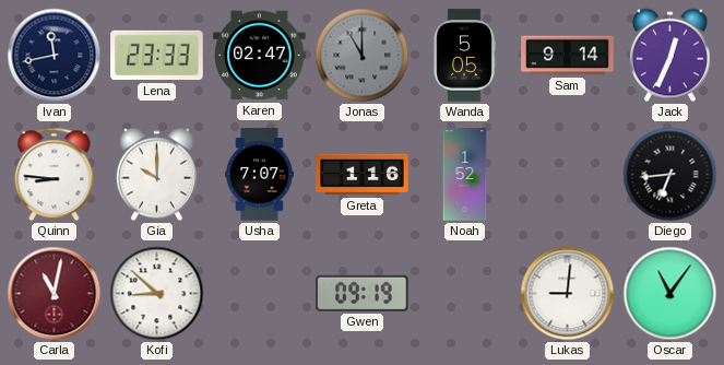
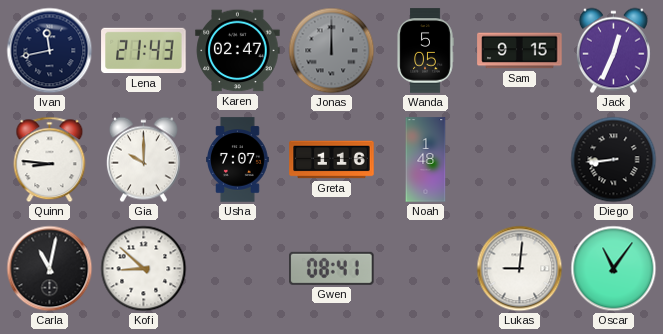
Lena: 23:33 -> 21:43 (144, 51)
Jonas: 11:00 -> 12:00 (332, 51)
Sam: 9:14 -> 9:15 (520, 51)
Noah: 1:52 -> 1:48 (426, 160)
Diego: 6:44 -> 8:44 (614, 160)
Carla dial: burgundy -> black (50, 269)
Gwen: 09:19 -> 08:41 (332, 268)
